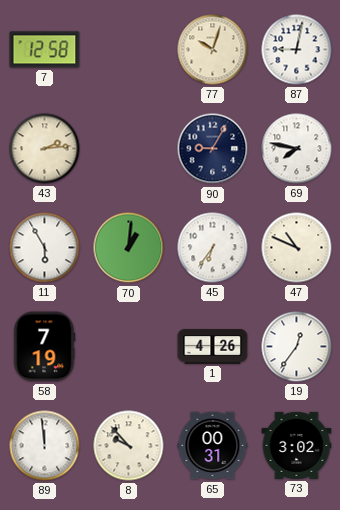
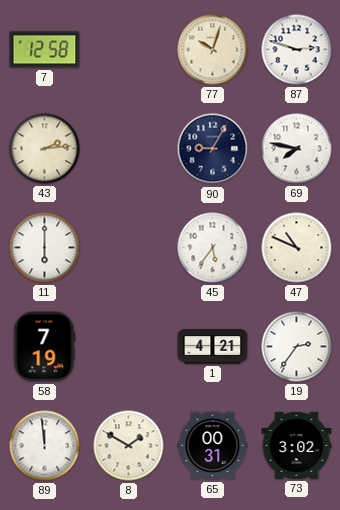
87: 9:02 -> 2:48 (297, 50)
11: 5:55 -> 6:00 (45, 248)
70: 1:01 -> none (129, 248)
45: 6:36 -> 5:36 (213, 248)
1: 4:26 -> 4:21 (213, 347)
19: 12:36 -> 2:36 (297, 347)
8: 9:53 -> 1:50 (129, 446)
